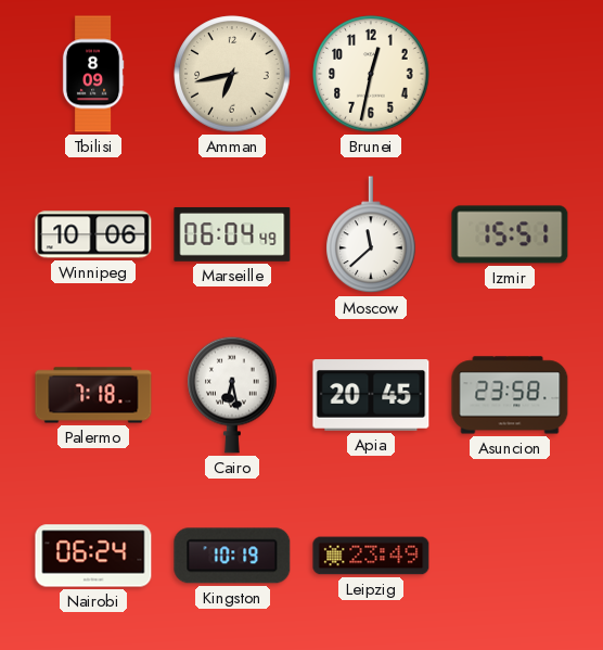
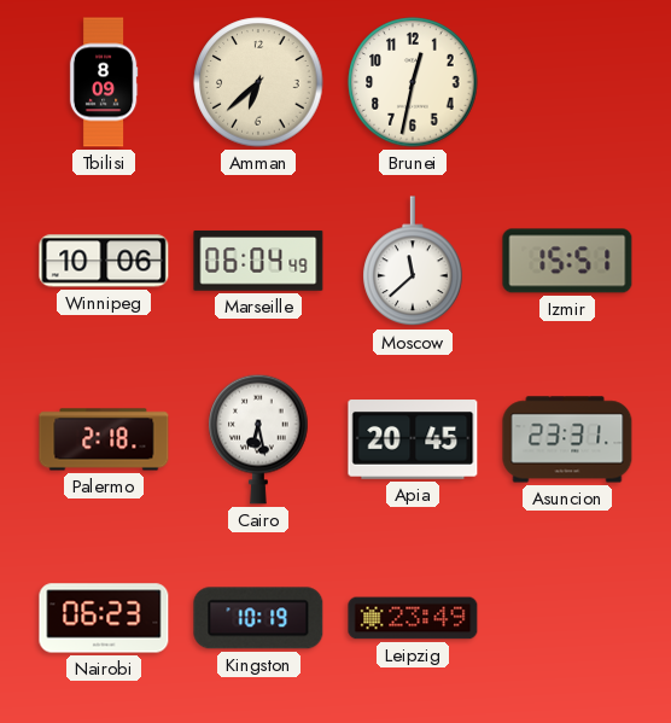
Amman: 6:43 -> 6:38 (258, 82)
Palermo: 7:18 -> 2:18 (104, 439)
Asuncion: 23:58 -> 23:31 (567, 439)
Nairobi: 06:24 -> 06:23 (104, 618)
